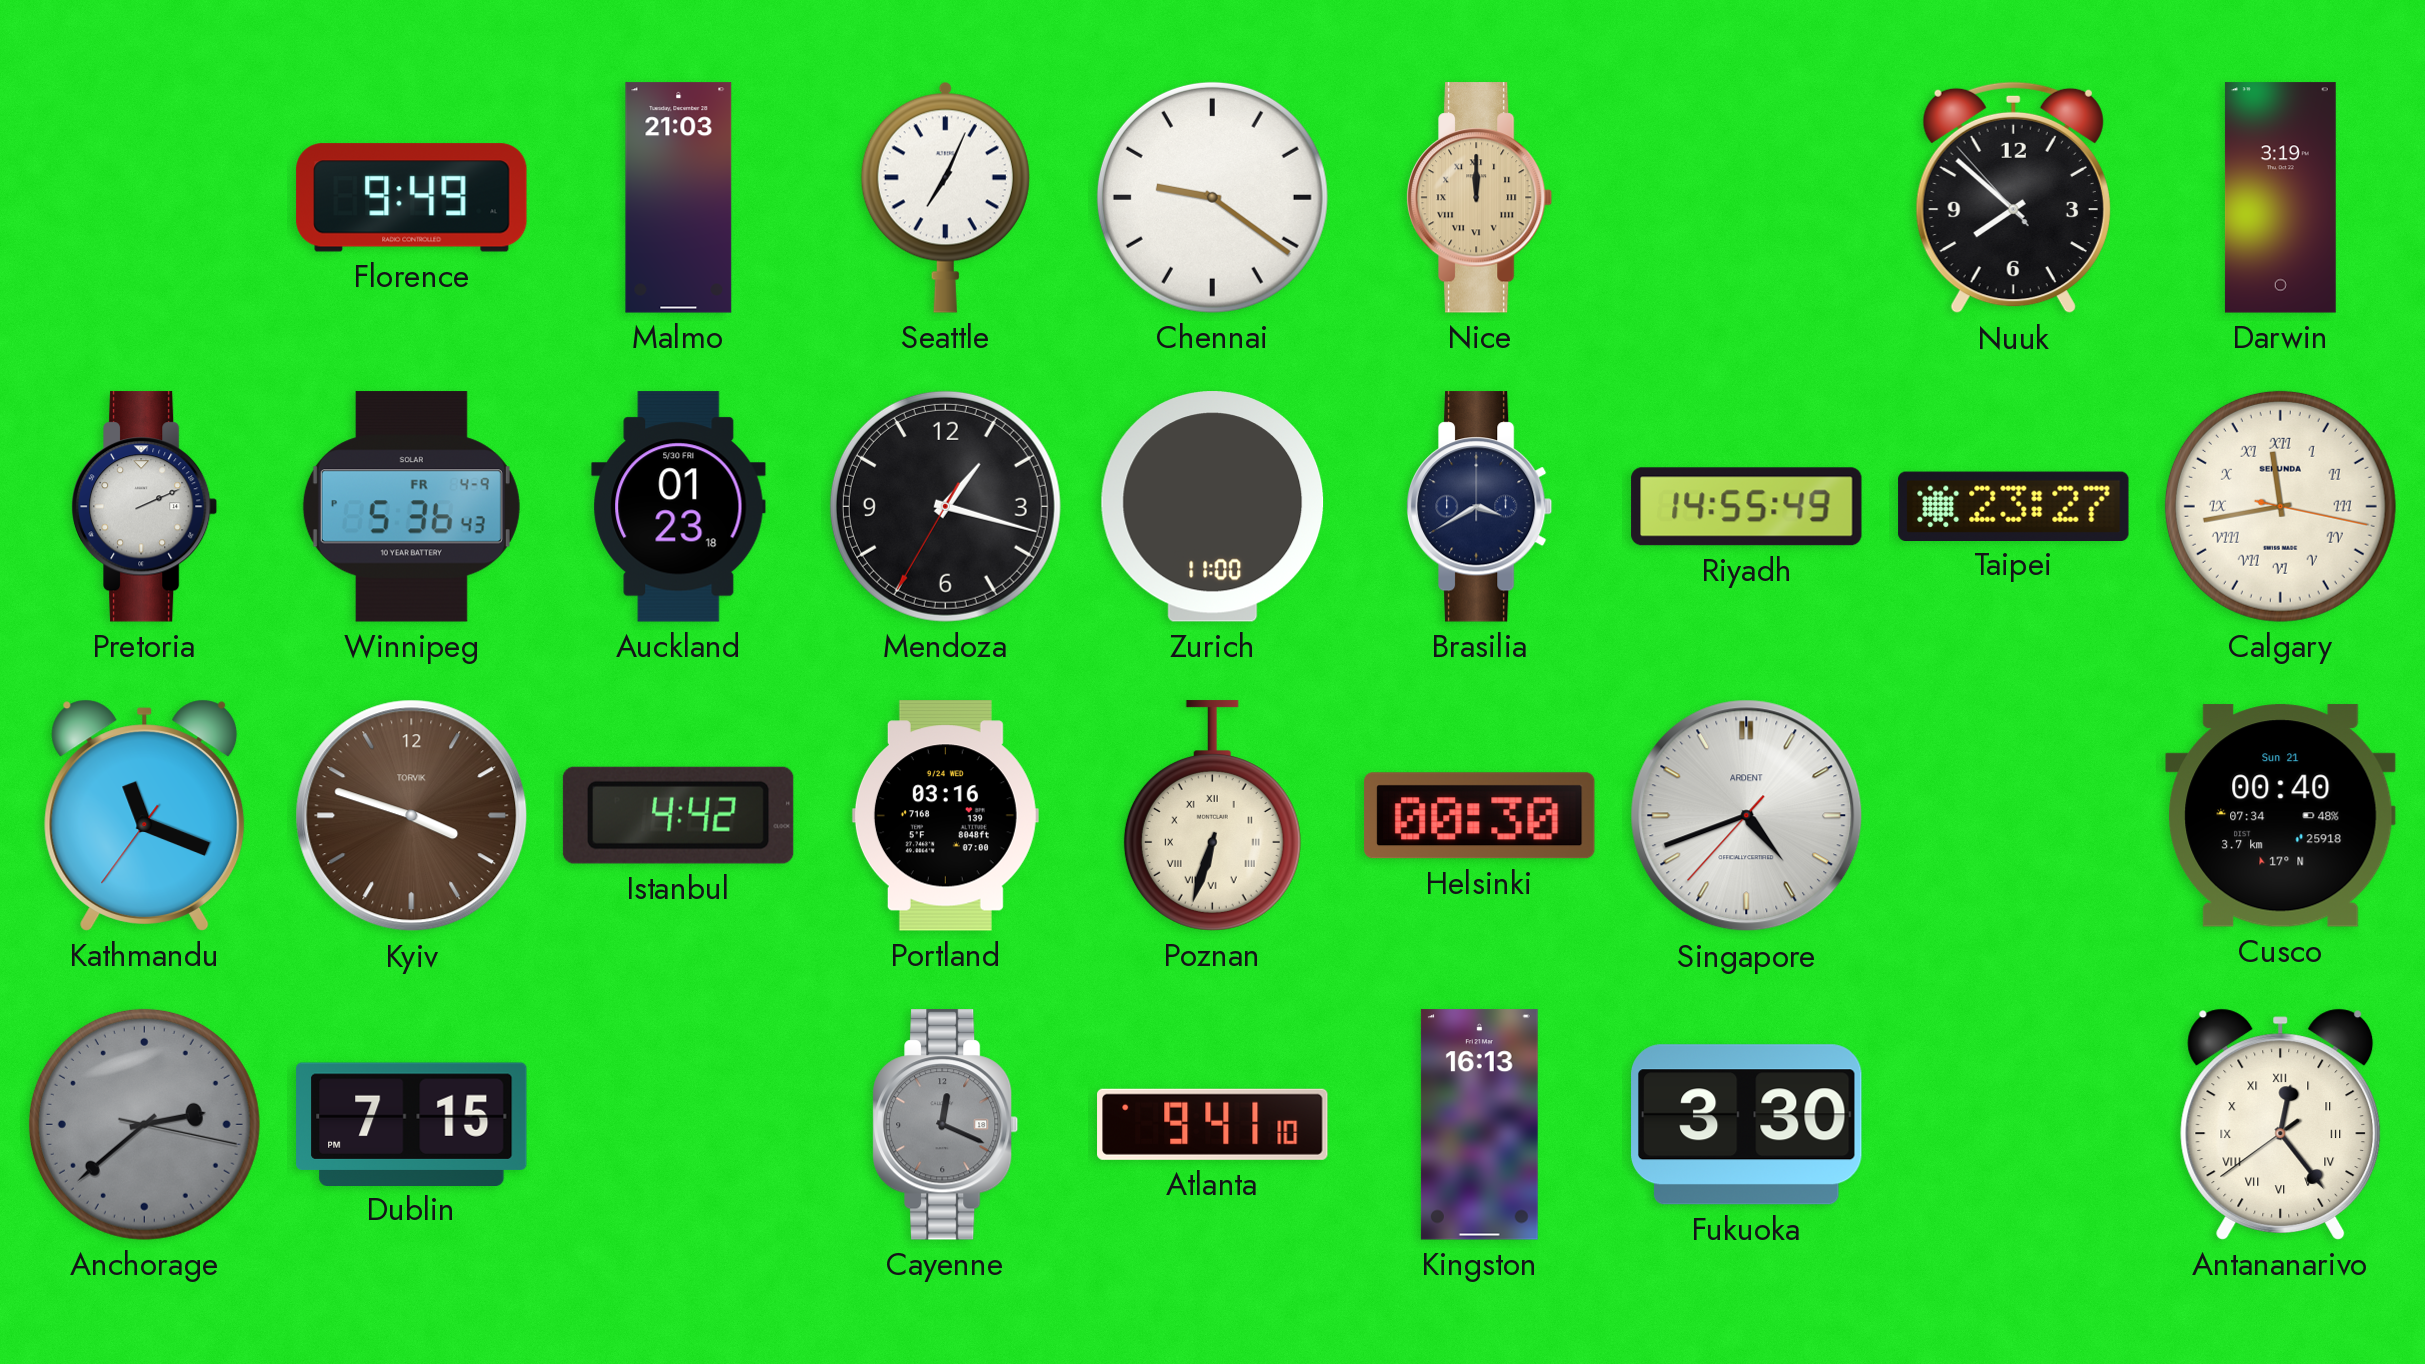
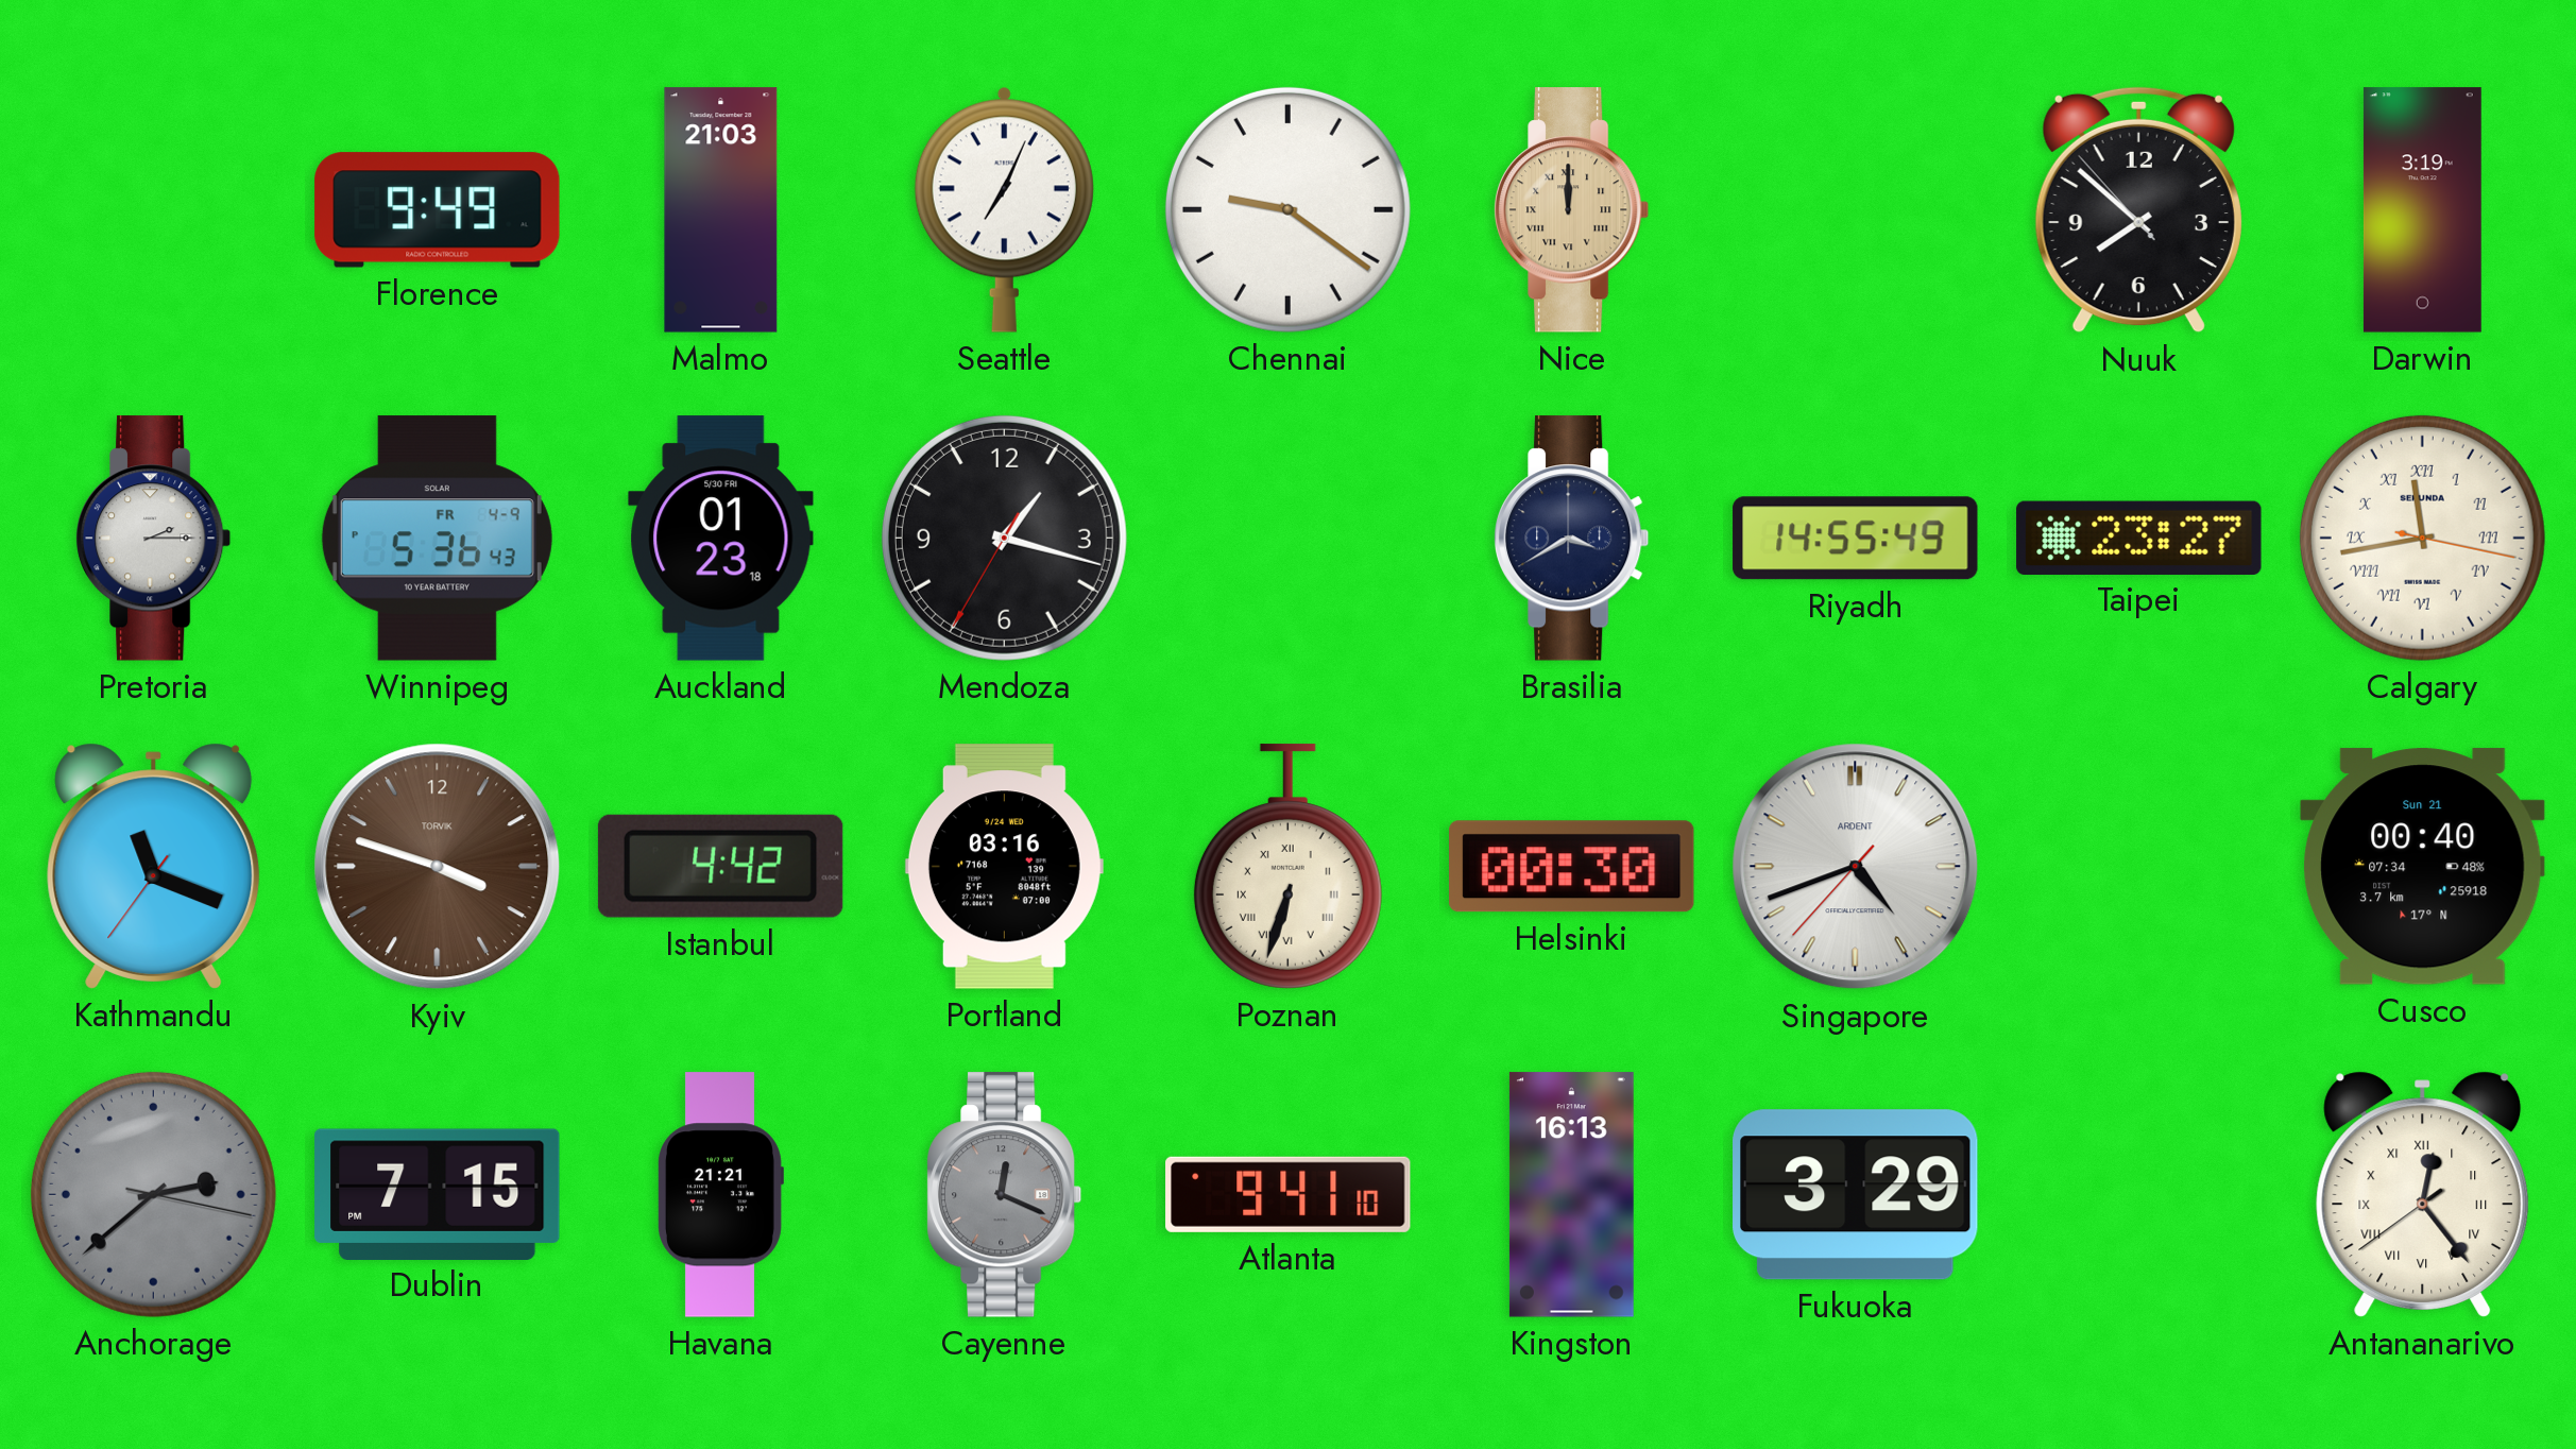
Pretoria: 2:11 -> 2:15 (154, 539)
Zurich: 11:00 -> none (1213, 507)
Havana: none -> 21:21 (720, 1195)
Fukuoka: 3:30 -> 3:29 (1856, 1195)
